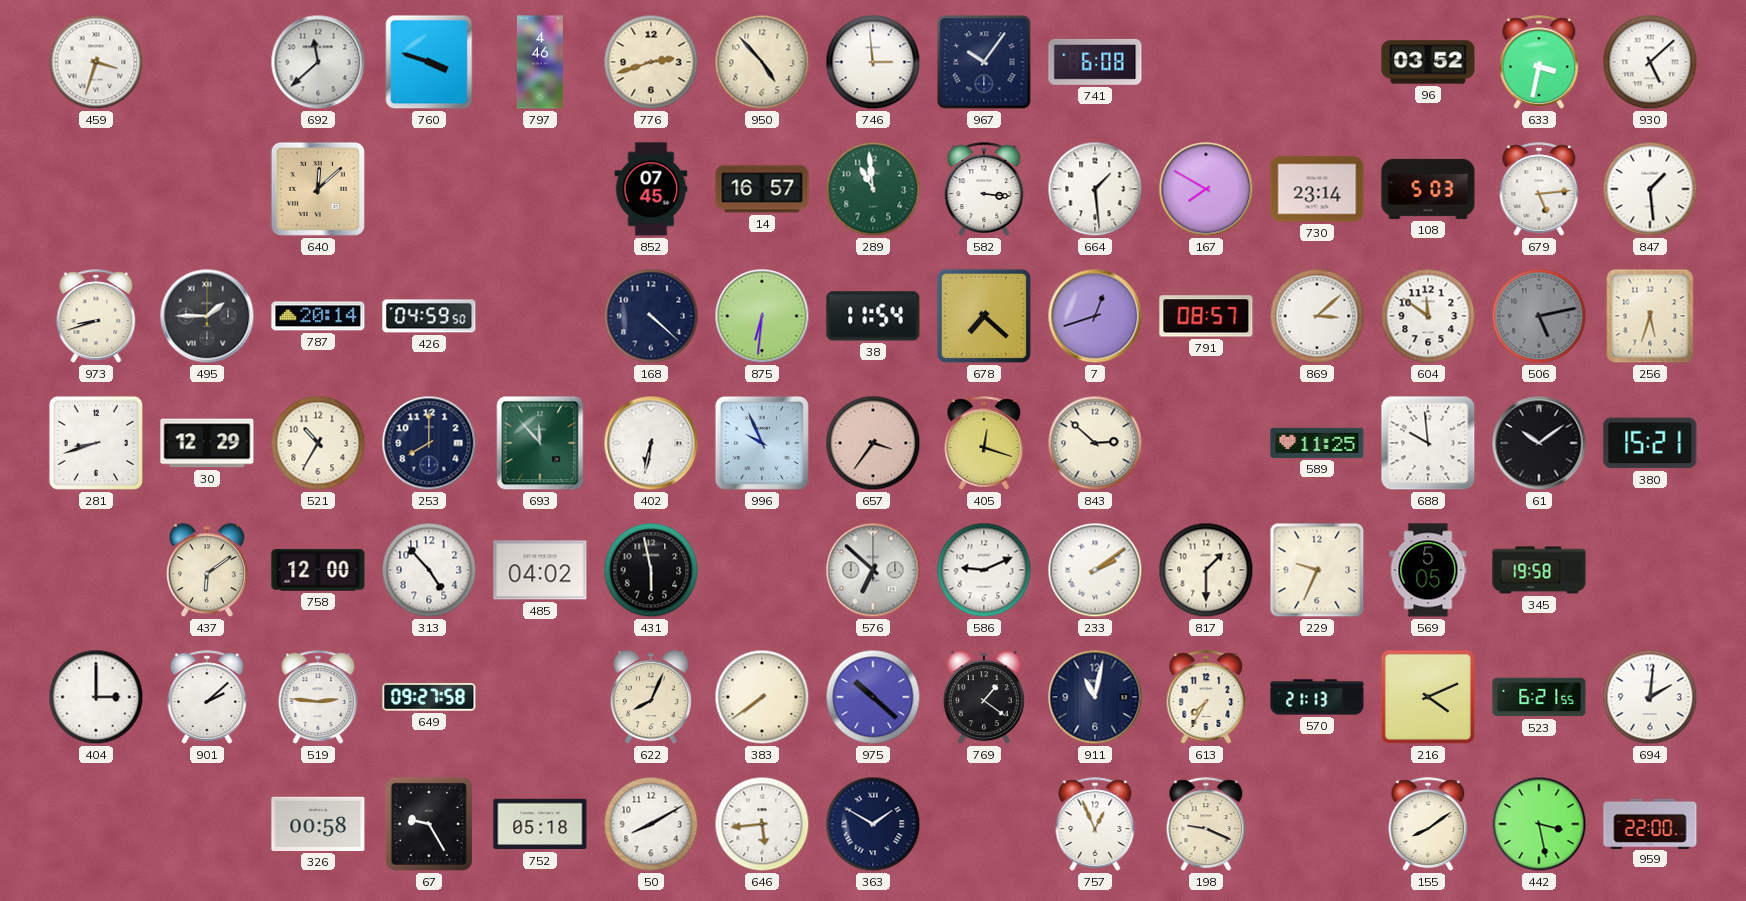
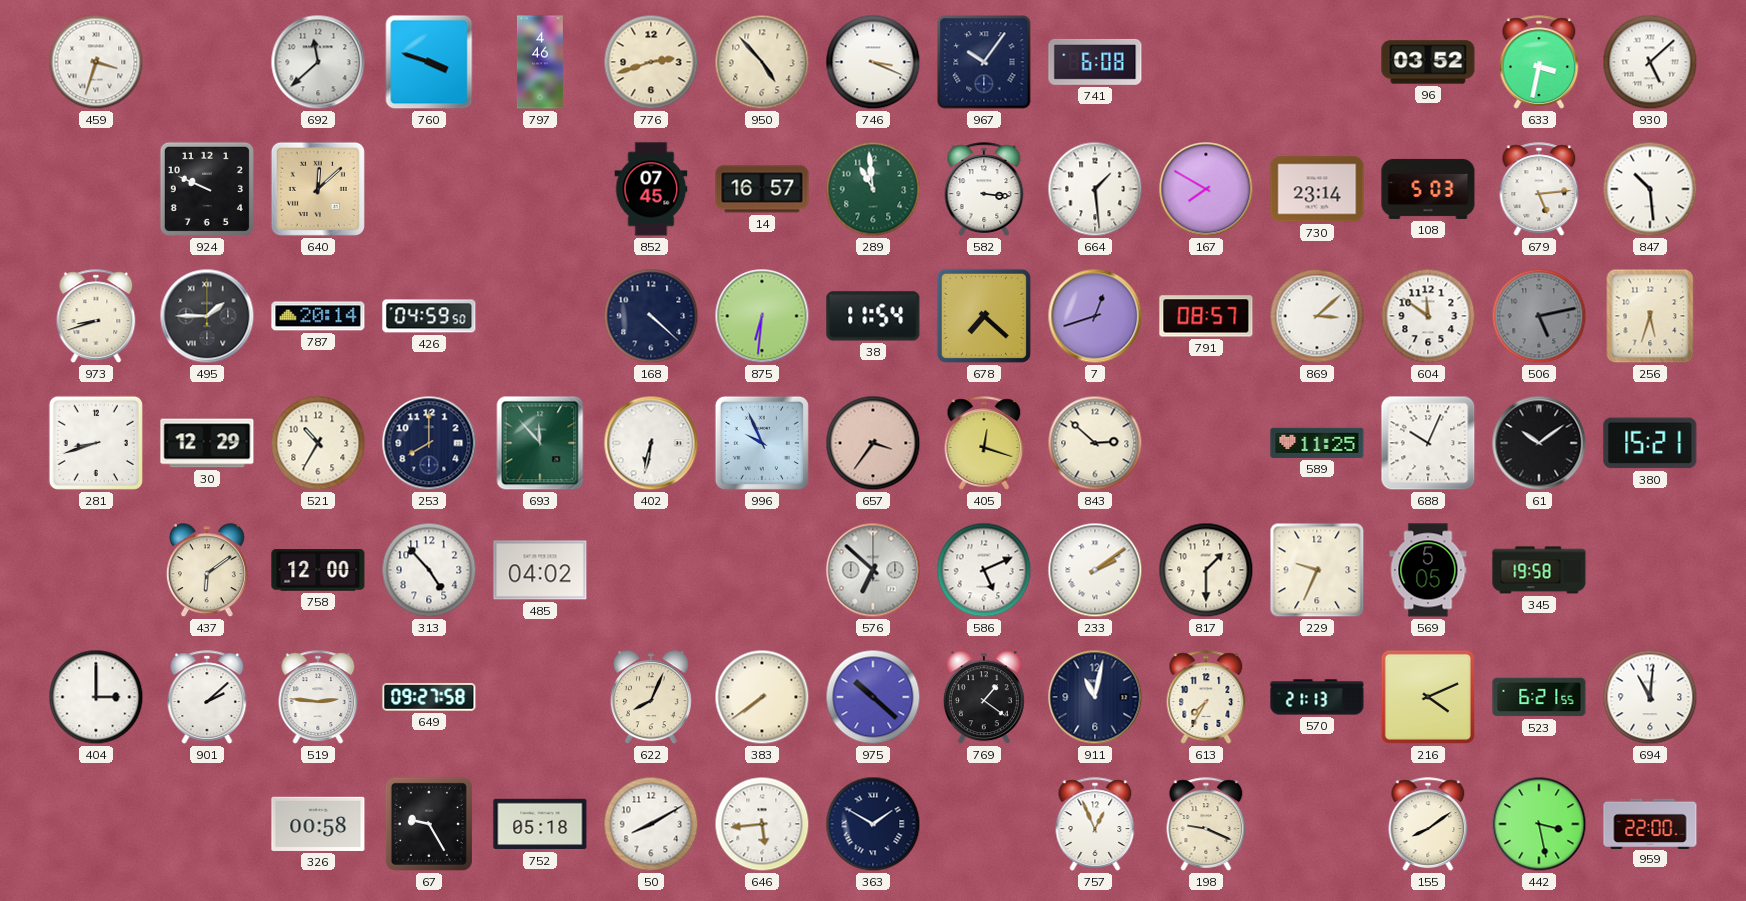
746: 2:59 -> 3:19 (873, 62)
924: none -> 9:49 (207, 189)
847: 1:29 -> 10:29 (1650, 189)
688: 9:59 -> 10:04 (1428, 443)
431: 5:58 -> none (651, 570)
586: 9:11 -> 5:11 (984, 570)
694: 2:01 -> 11:01 (1650, 697)
